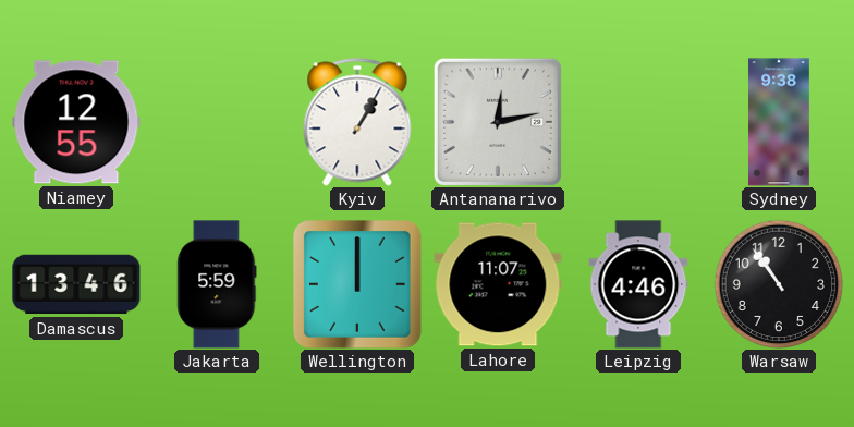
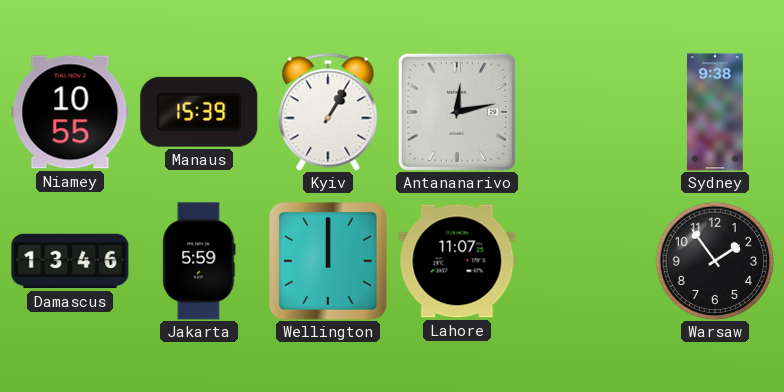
Niamey: 12:55 -> 10:55 (70, 112)
Manaus: none -> 15:39 (199, 112)
Leipzig: 4:46 -> none (638, 284)
Warsaw: 10:54 -> 1:54 (715, 261)
